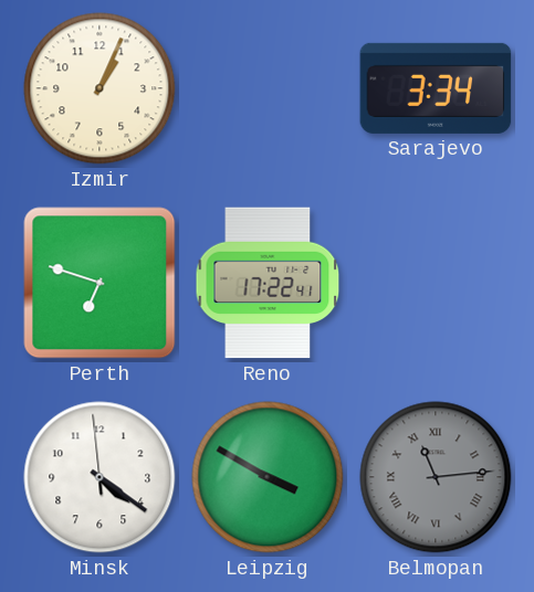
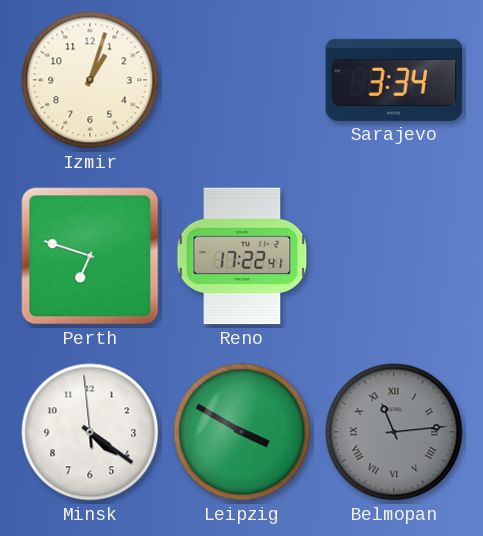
Izmir: 1:04 -> 1:03 (90, 80)
